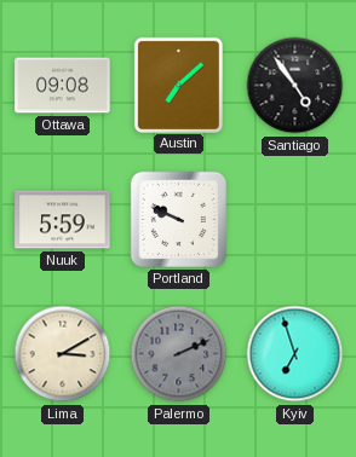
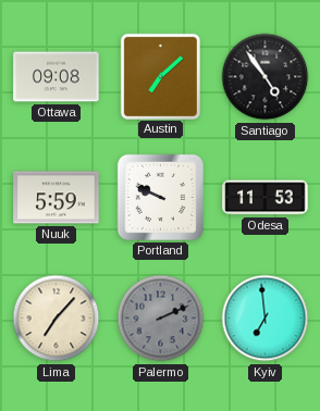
Odesa: none -> 11:53 (266, 198)
Lima: 3:10 -> 7:07 (57, 319)
Kyiv: 6:57 -> 6:59 (266, 319)
